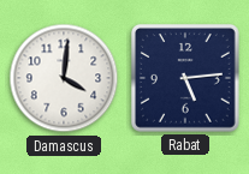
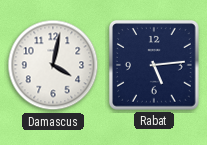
Damascus: 4:01 -> 4:02 (53, 65)
